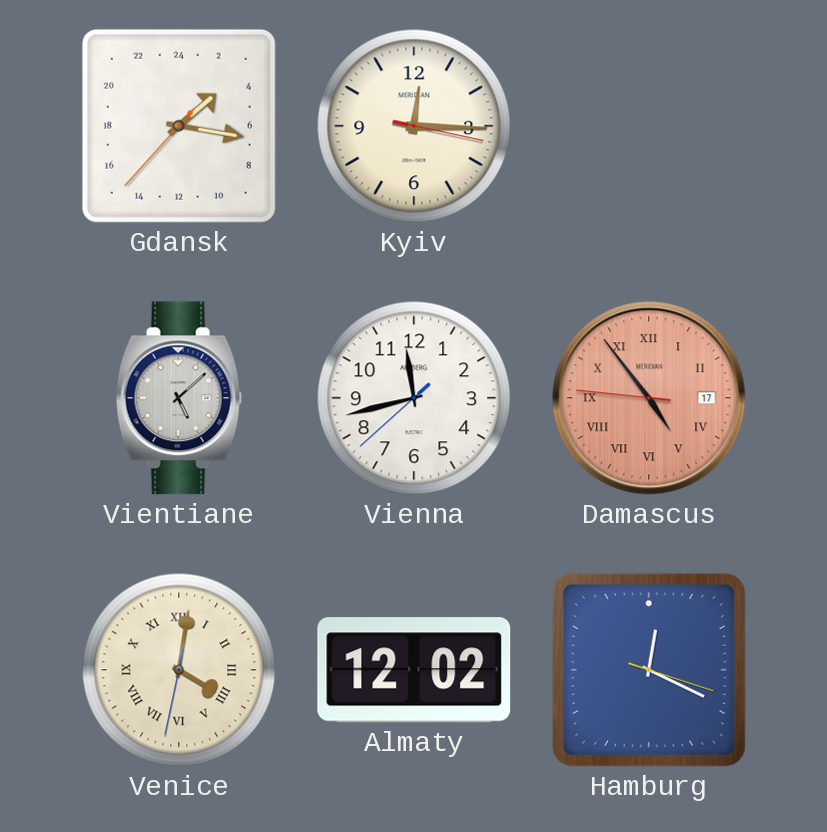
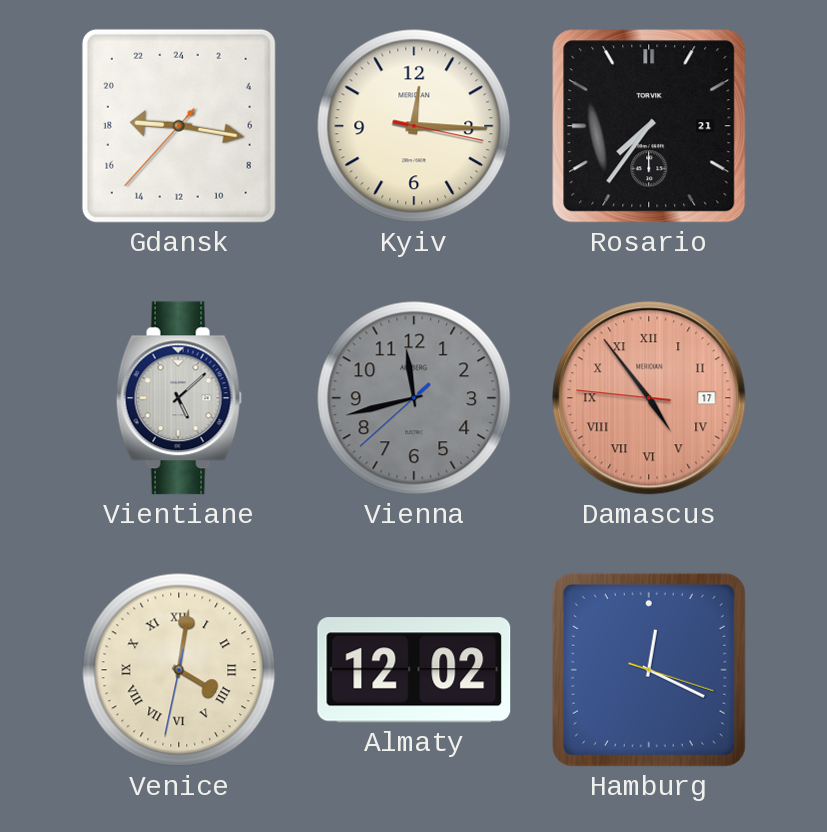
Gdansk: 3:16 -> 18:16 (179, 126)
Rosario: none -> 7:36 (649, 126)
Vienna dial: white -> grey (414, 398)
